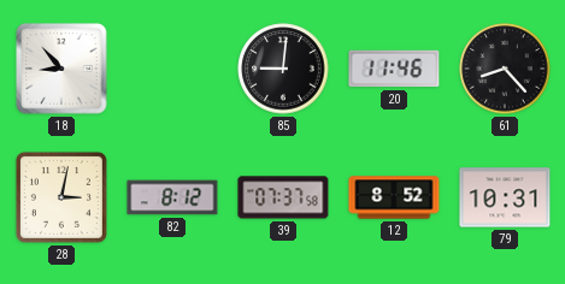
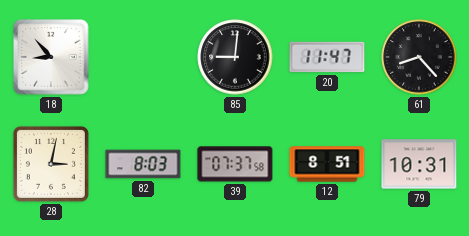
20: 11:46 -> 11:47 (327, 57)
82: 8:12 -> 8:03 (143, 164)
12: 8:52 -> 8:51 (327, 164)
